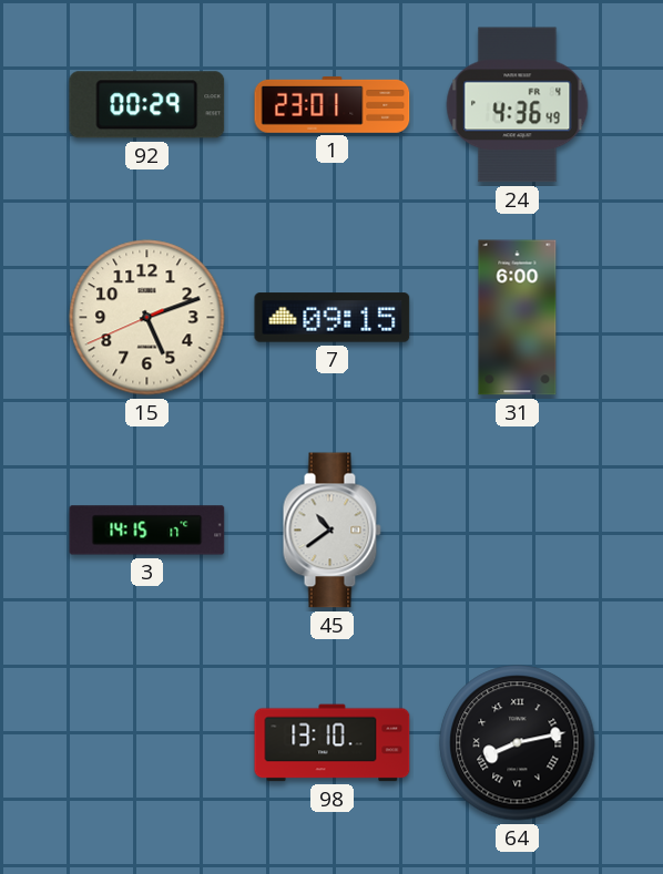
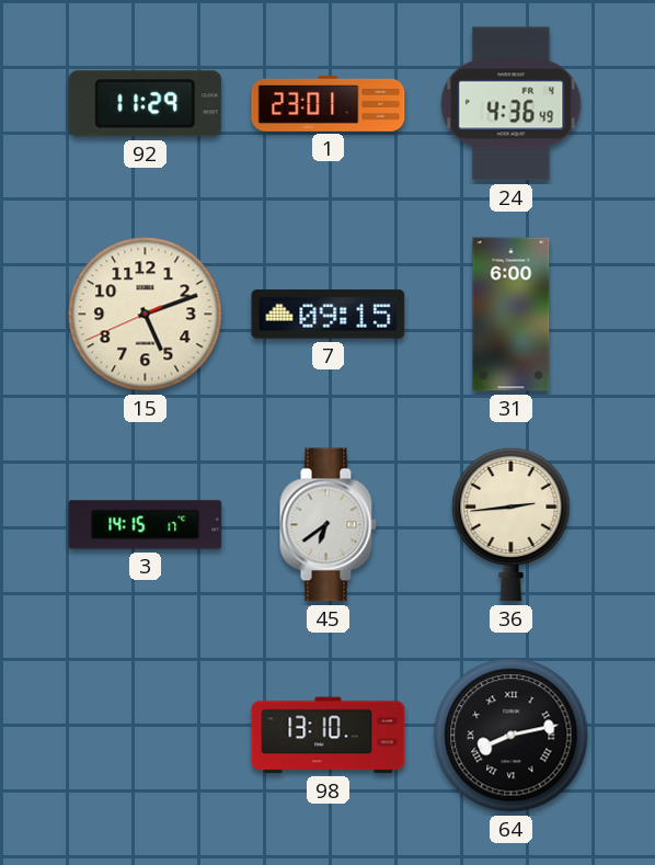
92: 00:29 -> 11:29 (146, 104)
45: 10:39 -> 6:39 (327, 525)
36: none -> 2:44 (512, 524)
